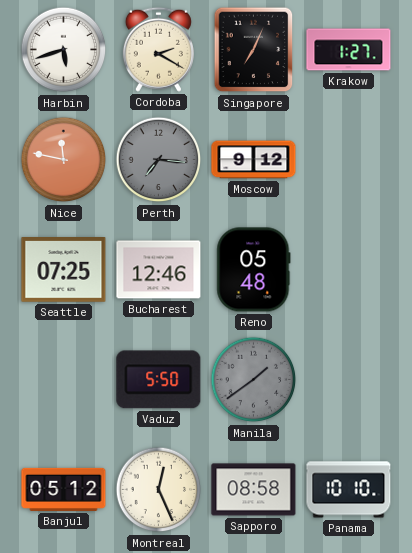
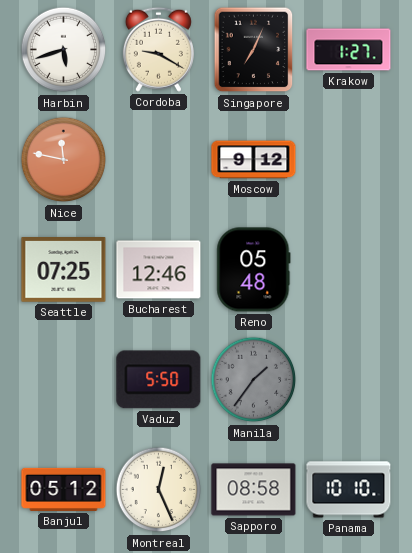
Cordoba: 2:20 -> 9:20 (158, 49)
Perth: 7:16 -> none (159, 160)
Manila: 1:39 -> 1:36 (254, 380)
